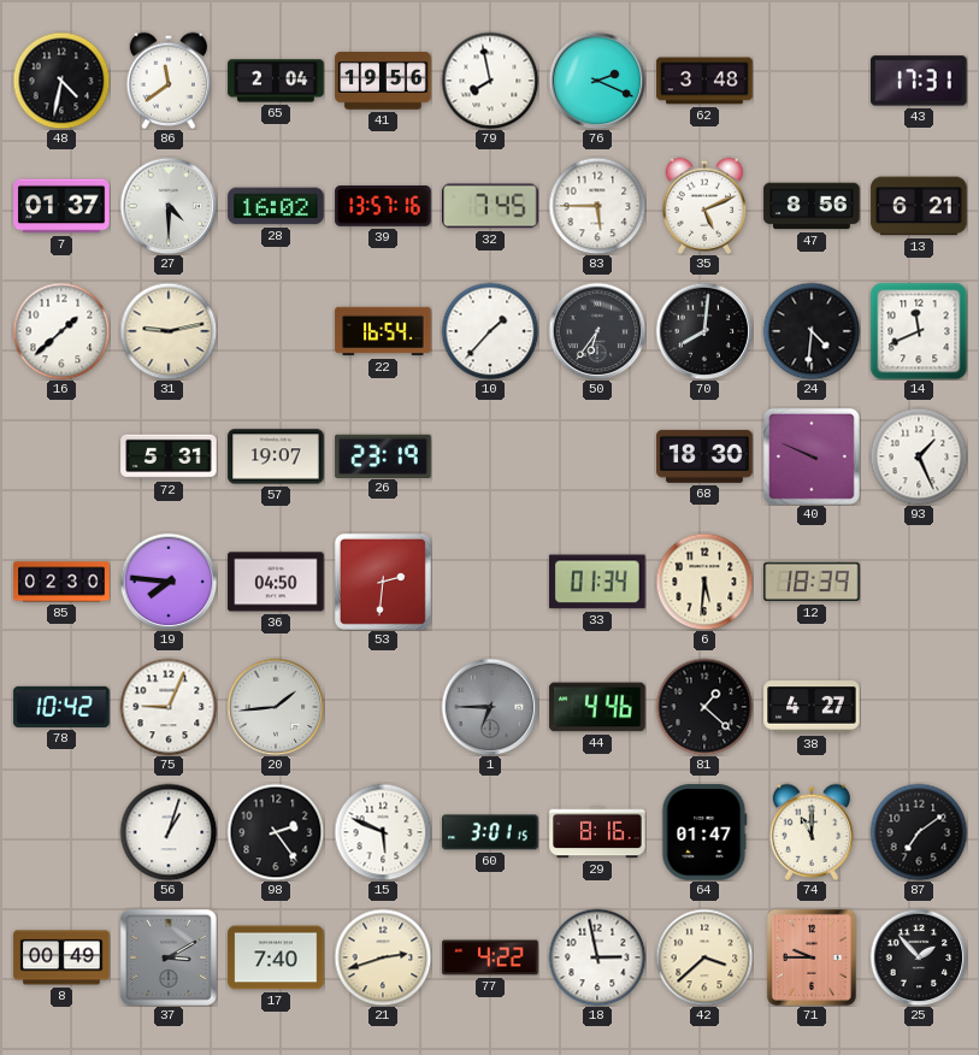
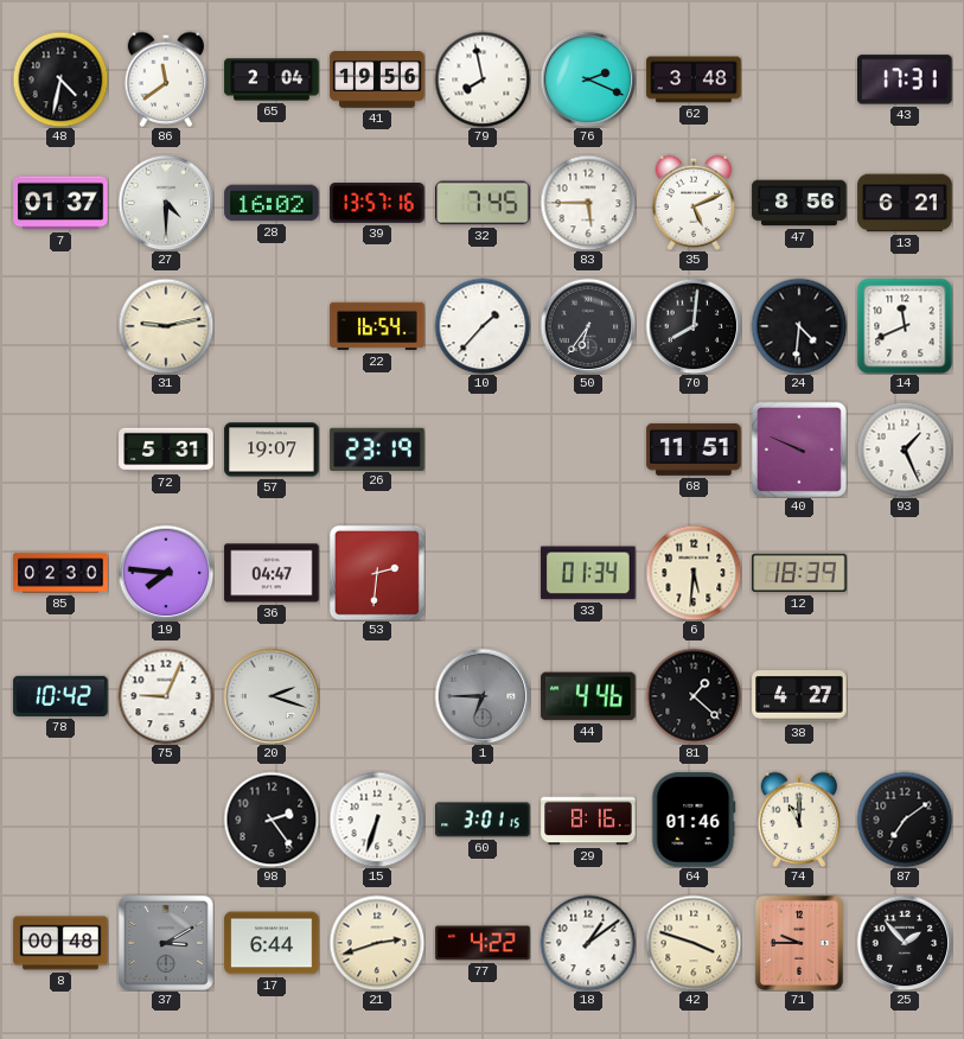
16: 1:38 -> none (61, 331)
68: 18:30 -> 11:51 (694, 450)
36: 04:50 -> 04:47 (272, 573)
20: 1:44 -> 2:18 (272, 696)
56: 1:03 -> none (169, 832)
15: 5:49 -> 6:33 (377, 820)
64: 01:47 -> 01:46 (694, 820)
8: 00:49 -> 00:48 (60, 943)
17: 7:40 -> 6:44 (272, 943)
18: 2:58 -> 1:09 (588, 943)
42: 3:38 -> 3:48 (694, 943)
